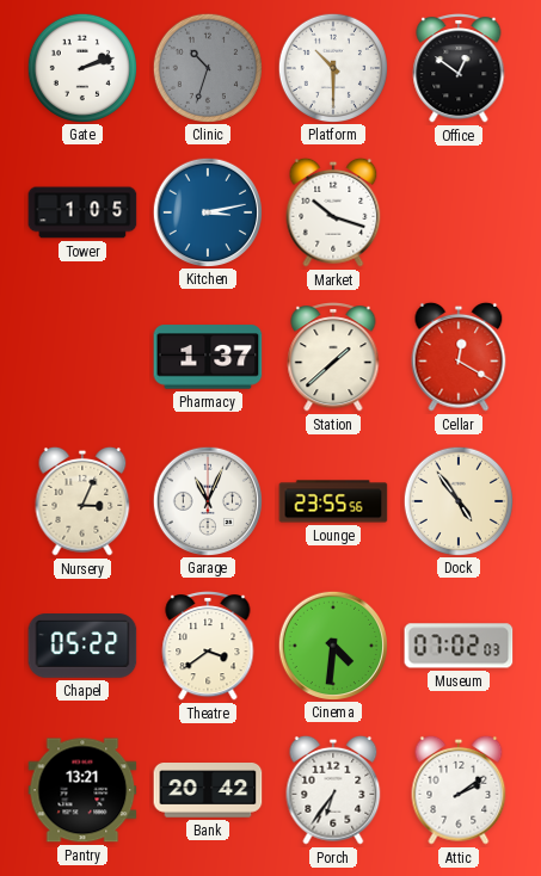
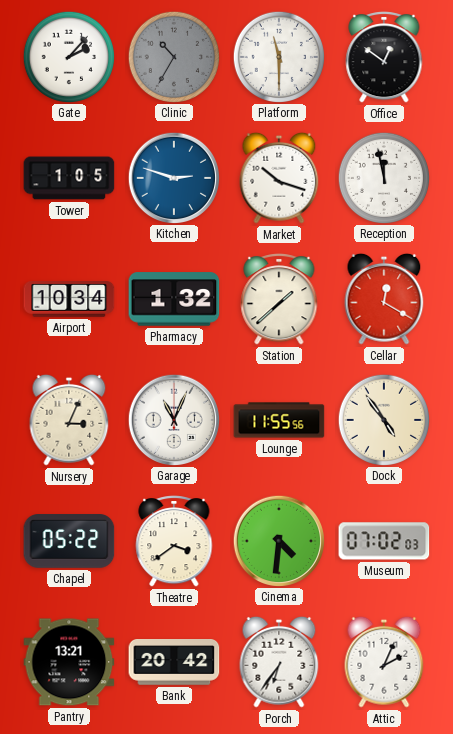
Gate: 2:12 -> 2:07 (68, 56)
Clinic: 10:33 -> 10:35 (173, 56)
Platform: 10:30 -> 11:30 (278, 56)
Kitchen: 3:13 -> 2:48 (173, 177)
Reception: none -> 11:58 (383, 177)
Airport: none -> 10:34 (69, 300)
Pharmacy: 1:37 -> 1:32 (174, 299)
Lounge: 23:55 -> 11:55 (279, 420)
Attic: 2:09 -> 2:04 (384, 662)
